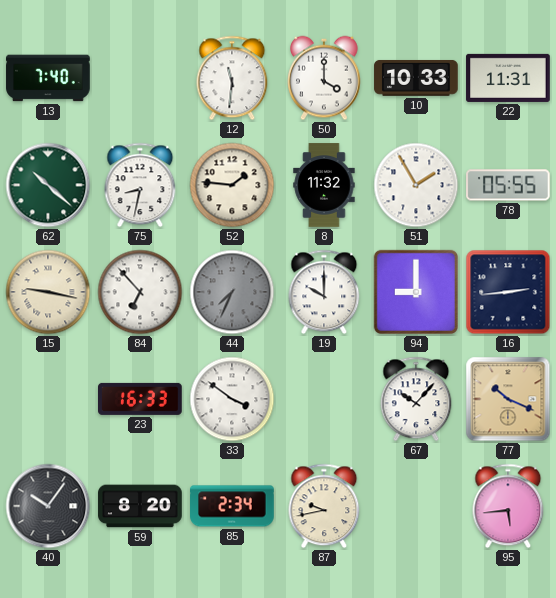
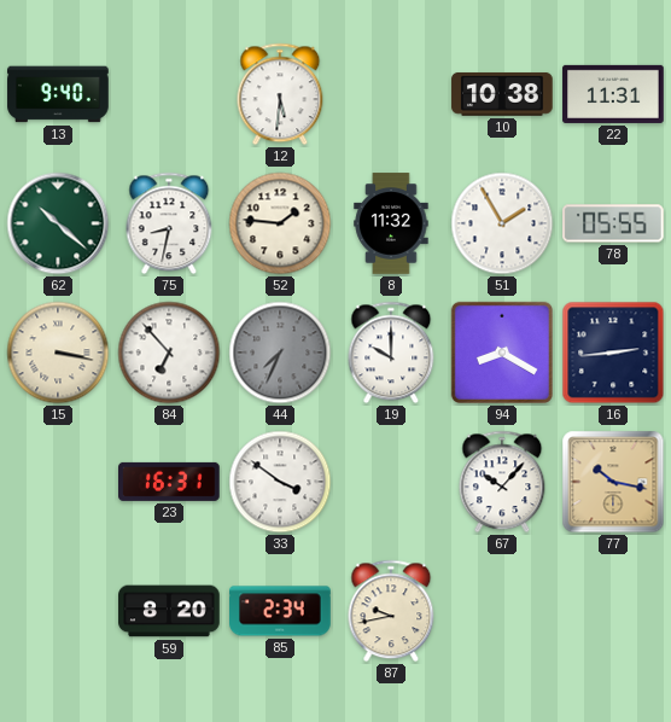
13: 7:40 -> 9:40 (58, 94)
12: 11:31 -> 5:31 (280, 94)
50: 4:00 -> none (325, 78)
10: 10:33 -> 10:38 (502, 94)
15: 9:17 -> 3:17 (58, 353)
94: 9:00 -> 8:20 (502, 353)
23: 16:33 -> 16:31 (169, 482)
77: 10:19 -> 10:17 (613, 482)
40: 10:06 -> none (48, 506)
95: 5:44 -> none (508, 506)
